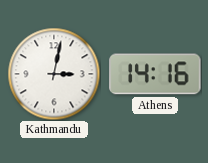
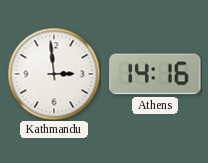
Kathmandu: 3:02 -> 2:59 (54, 74)
